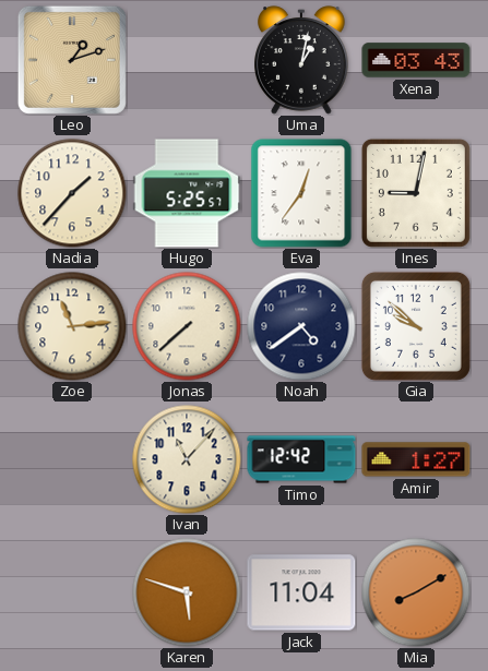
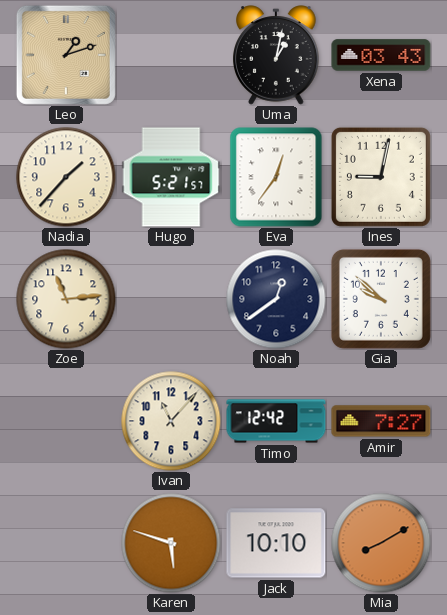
Hugo: 5:25 -> 5:21 (171, 177)
Jonas: 7:38 -> none (187, 326)
Noah: 4:39 -> 12:39 (276, 299)
Amir: 1:27 -> 7:27 (381, 421)
Jack: 11:04 -> 10:10 (276, 543)
